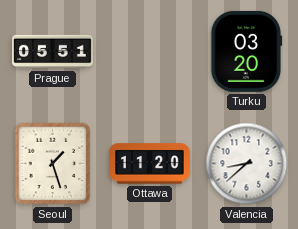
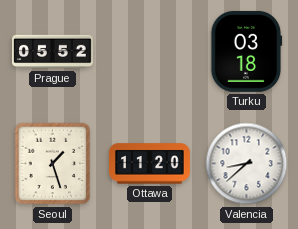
Prague: 05:51 -> 05:52 (53, 52)
Turku: 03:20 -> 03:18 (246, 51)
